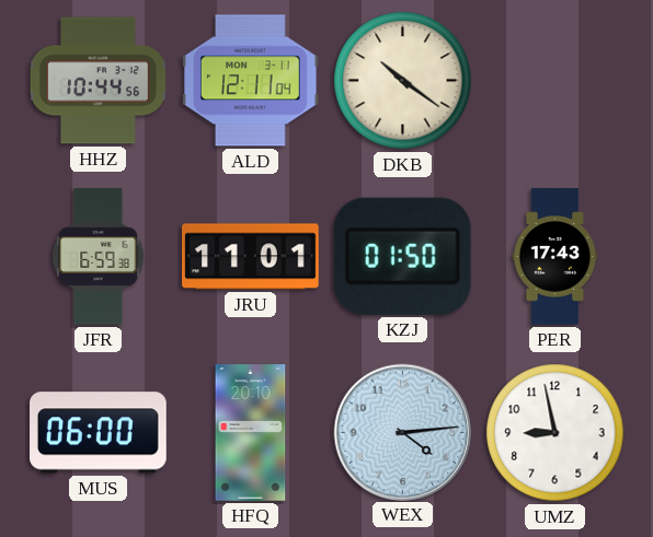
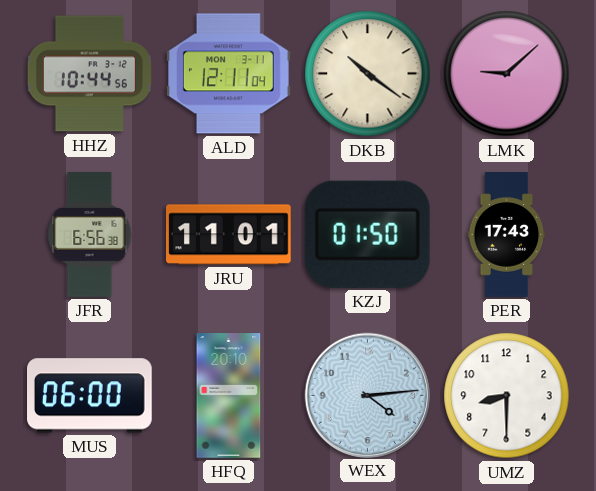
LMK: none -> 9:08 (507, 74)
JFR: 6:59 -> 6:56 (90, 235)
UMZ: 8:58 -> 8:30 (507, 396)
